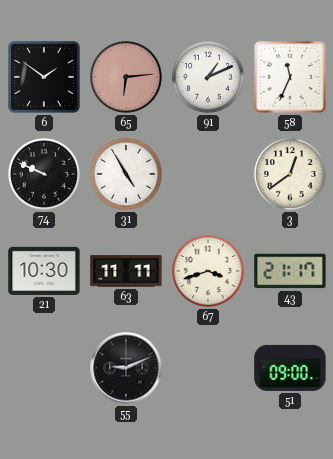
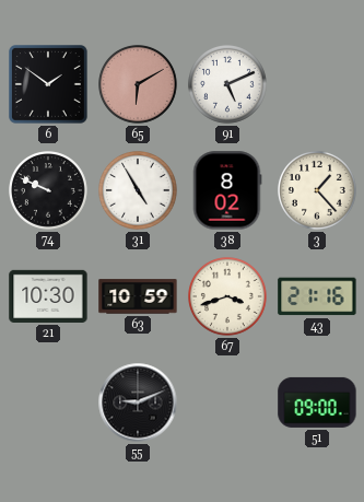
65: 6:14 -> 6:10 (139, 85)
91: 1:11 -> 5:11 (228, 85)
58: 11:34 -> none (291, 78)
38: none -> 8:02 (227, 190)
3: 12:39 -> 1:23 (318, 191)
63: 11:11 -> 10:59 (138, 296)
43: 21:17 -> 21:16 (317, 296)
